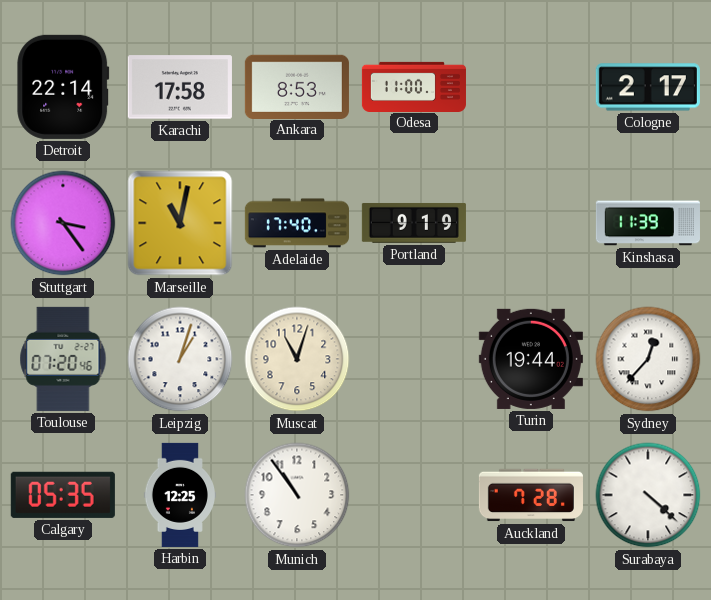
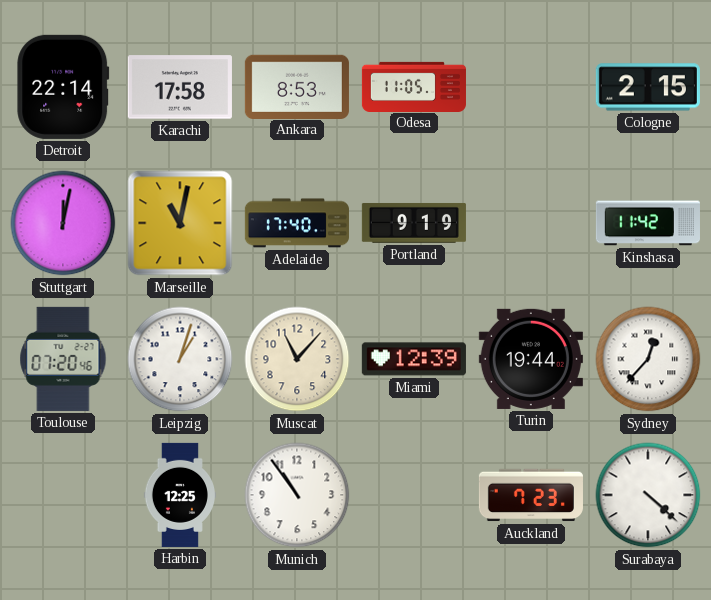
Odesa: 11:00 -> 11:05 (414, 86)
Cologne: 2:17 -> 2:15 (648, 87)
Stuttgart: 3:24 -> 12:02 (63, 223)
Kinshasa: 11:39 -> 11:42 (648, 223)
Muscat: 11:03 -> 11:07 (297, 359)
Miami: none -> 12:39 (414, 359)
Calgary: 05:35 -> none (63, 495)
Auckland: 7:28 -> 7:23 (531, 495)
